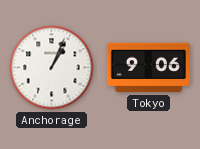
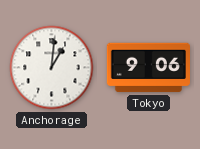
Anchorage: 1:04 -> 1:01 (52, 68)
